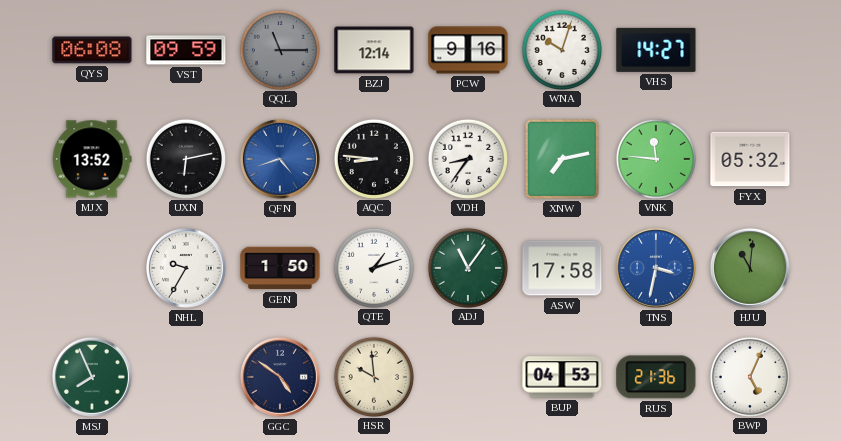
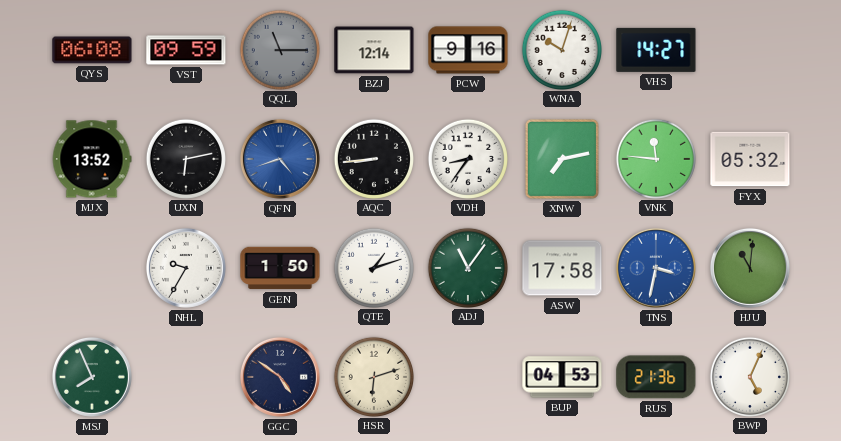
AQC: 8:46 -> 8:44 (373, 158)
HSR: 9:59 -> 6:12 (373, 376)
